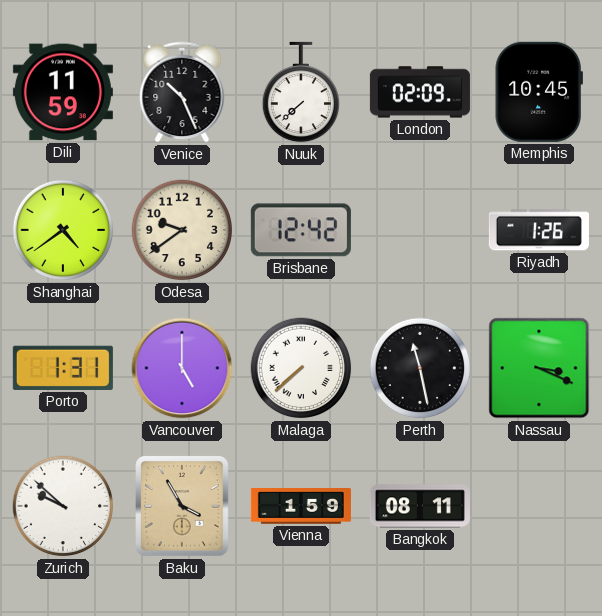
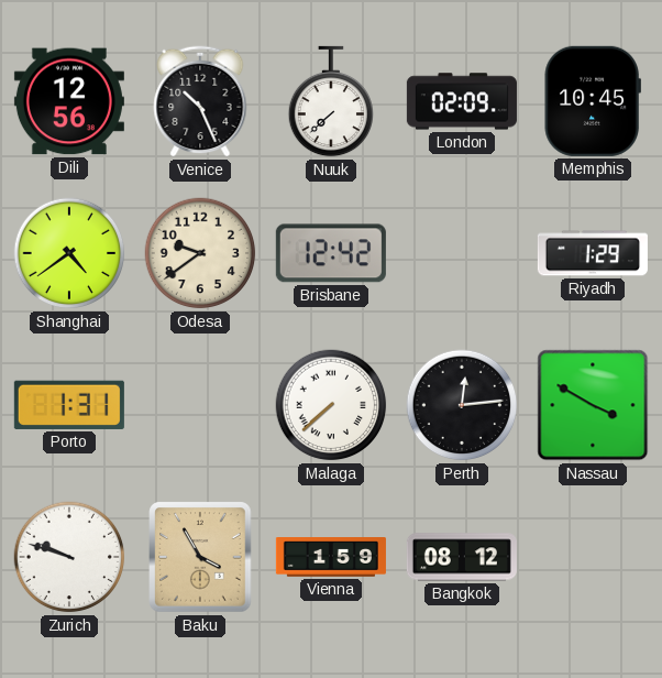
Dili: 11:59 -> 12:56 (69, 101)
Riyadh: 1:26 -> 1:29 (593, 253)
Vancouver: 5:00 -> none (182, 368)
Perth: 11:28 -> 12:14 (462, 405)
Nassau: 3:19 -> 3:50 (593, 405)
Zurich: 9:52 -> 9:48 (69, 557)
Bangkok: 08:11 -> 08:12 (462, 557)
